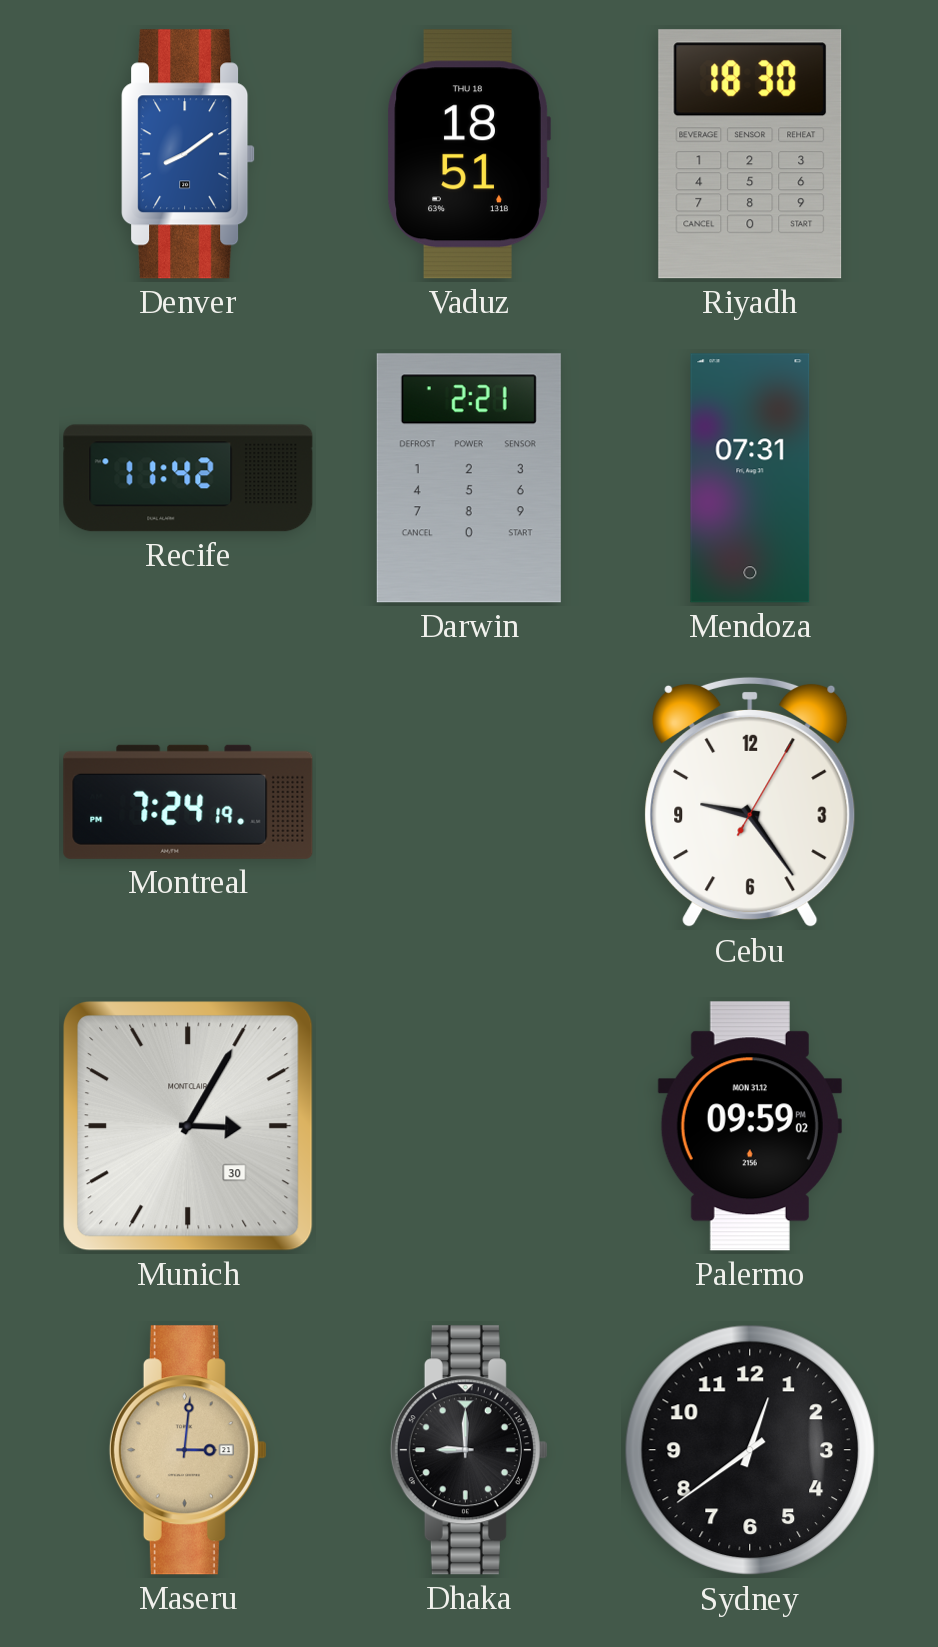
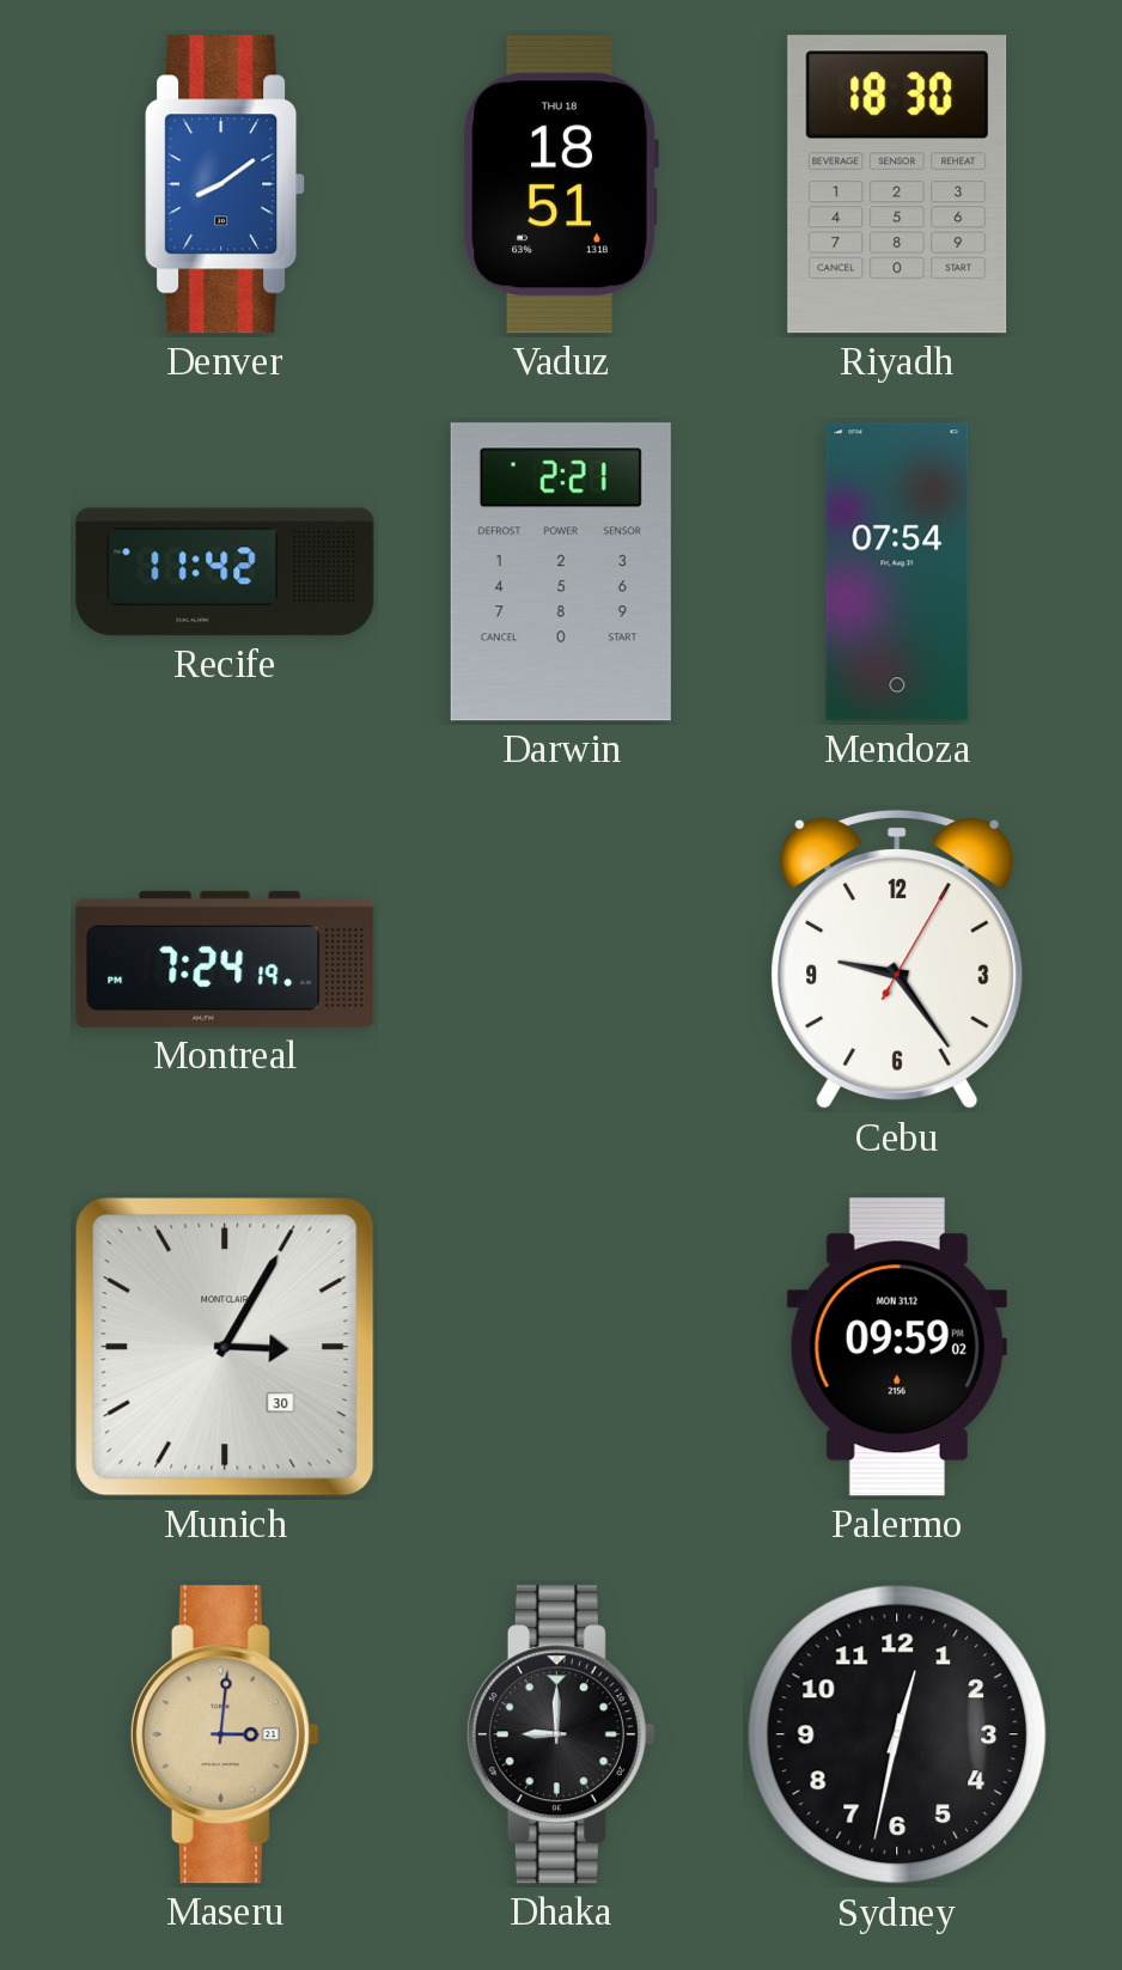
Mendoza: 07:31 -> 07:54 (897, 572)
Sydney: 12:39 -> 12:32 (897, 1734)
